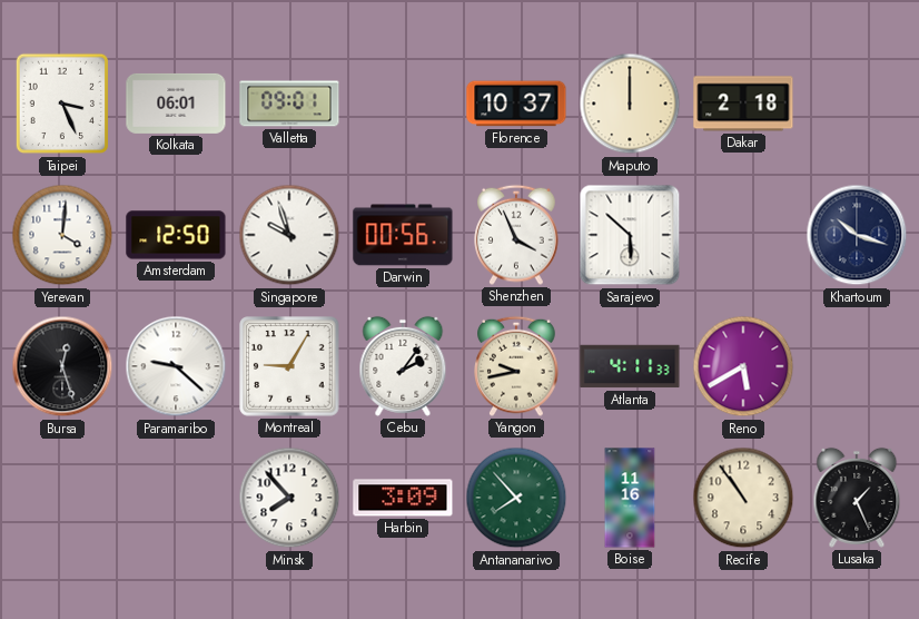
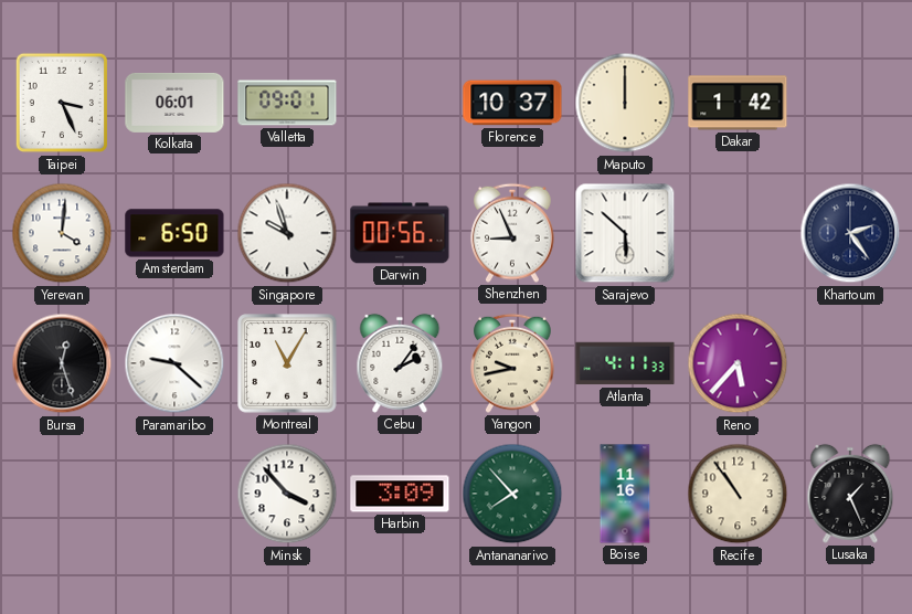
Dakar: 2:18 -> 1:42 (738, 103)
Amsterdam: 12:50 -> 6:50 (174, 233)
Shenzhen: 3:56 -> 8:56 (512, 233)
Khartoum: 10:18 -> 2:24 (850, 233)
Montreal: 9:05 -> 11:05 (287, 363)
Reno: 5:40 -> 5:37 (738, 363)
Minsk: 7:53 -> 3:53 (287, 494)
